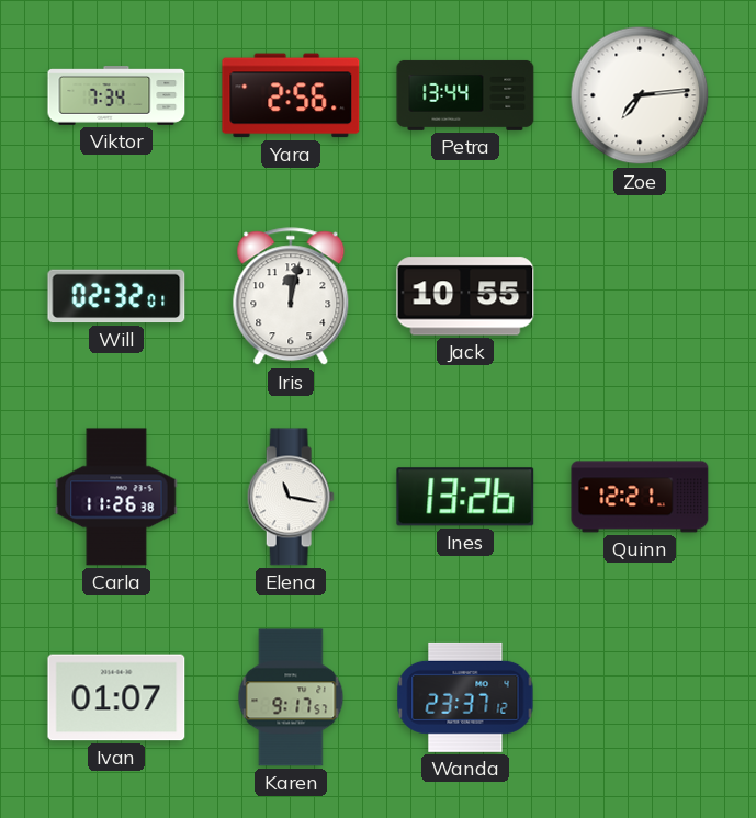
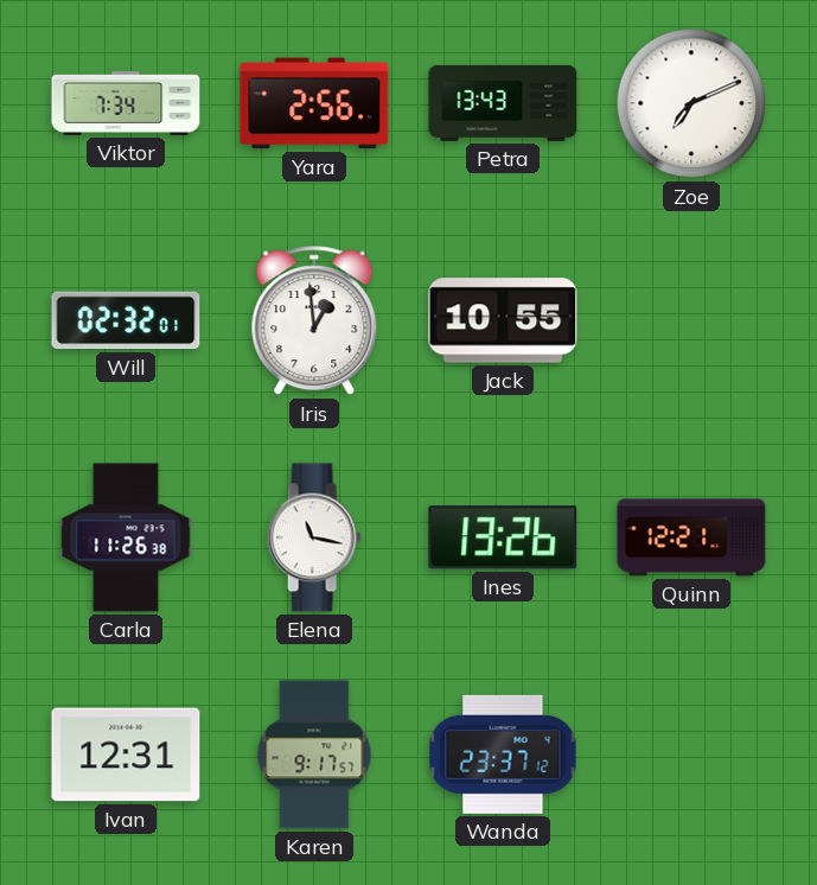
Petra: 13:44 -> 13:43 (503, 103)
Zoe: 7:14 -> 7:11 (691, 103)
Iris: 12:02 -> 12:59 (314, 321)
Ivan: 01:07 -> 12:31 (126, 755)
